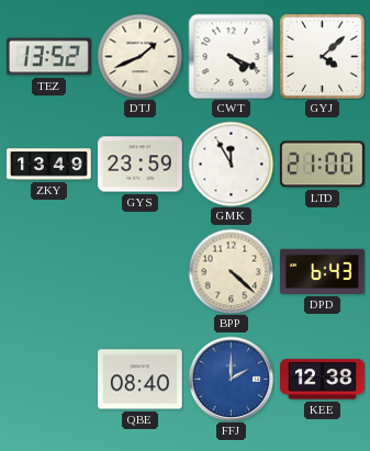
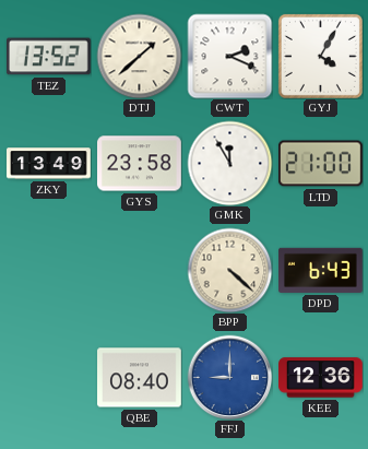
DTJ: 1:41 -> 1:38 (139, 56)
CWT: 4:19 -> 2:19 (229, 56)
GYJ: 4:08 -> 4:05 (320, 56)
GYS: 23:59 -> 23:58 (140, 164)
FFJ: 2:00 -> 9:00 (229, 377)
KEE: 12:38 -> 12:36 (321, 378)
